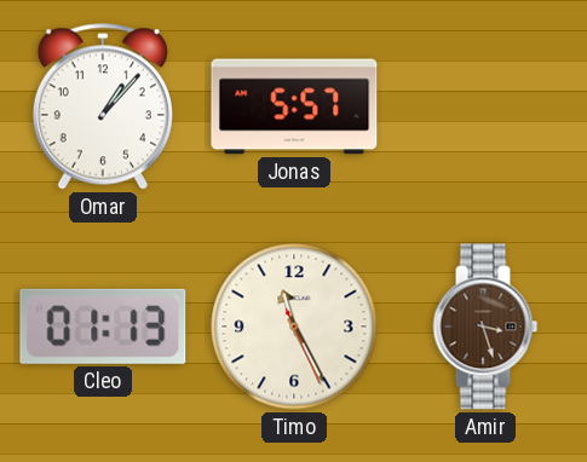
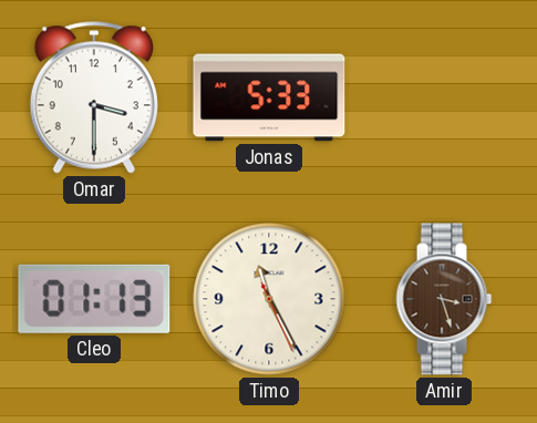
Omar: 1:07 -> 3:30 (94, 97)
Jonas: 5:57 -> 5:33 (269, 97)
